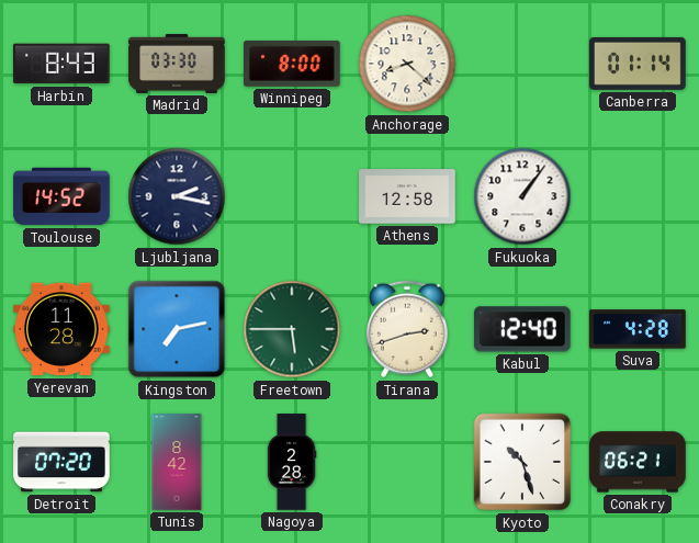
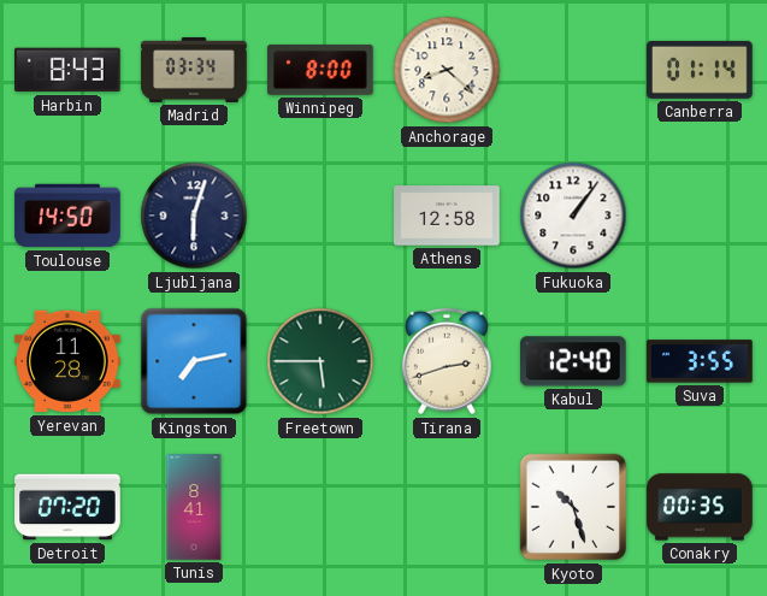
Madrid: 03:30 -> 03:34 (194, 70)
Toulouse: 14:52 -> 14:50 (67, 216)
Ljubljana: 2:17 -> 6:03 (194, 216)
Suva: 4:28 -> 3:55 (700, 361)
Tunis: 8:42 -> 8:41 (194, 507)
Nagoya: 2:28 -> none (292, 462)
Conakry: 06:21 -> 00:35 (700, 507)
